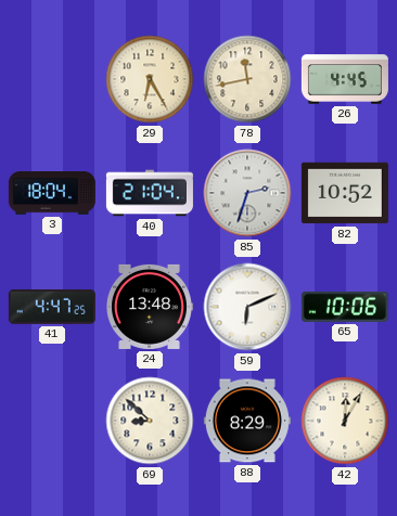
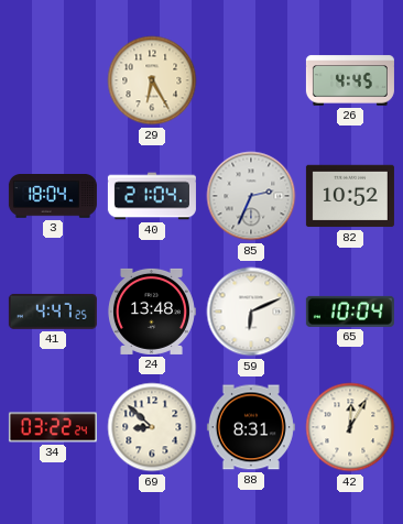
78: 11:43 -> none (247, 79)
85: 2:33 -> 2:34 (251, 196)
65: 10:06 -> 10:04 (350, 312)
34: none -> 03:22 (53, 427)
88: 8:29 -> 8:31 (251, 427)
